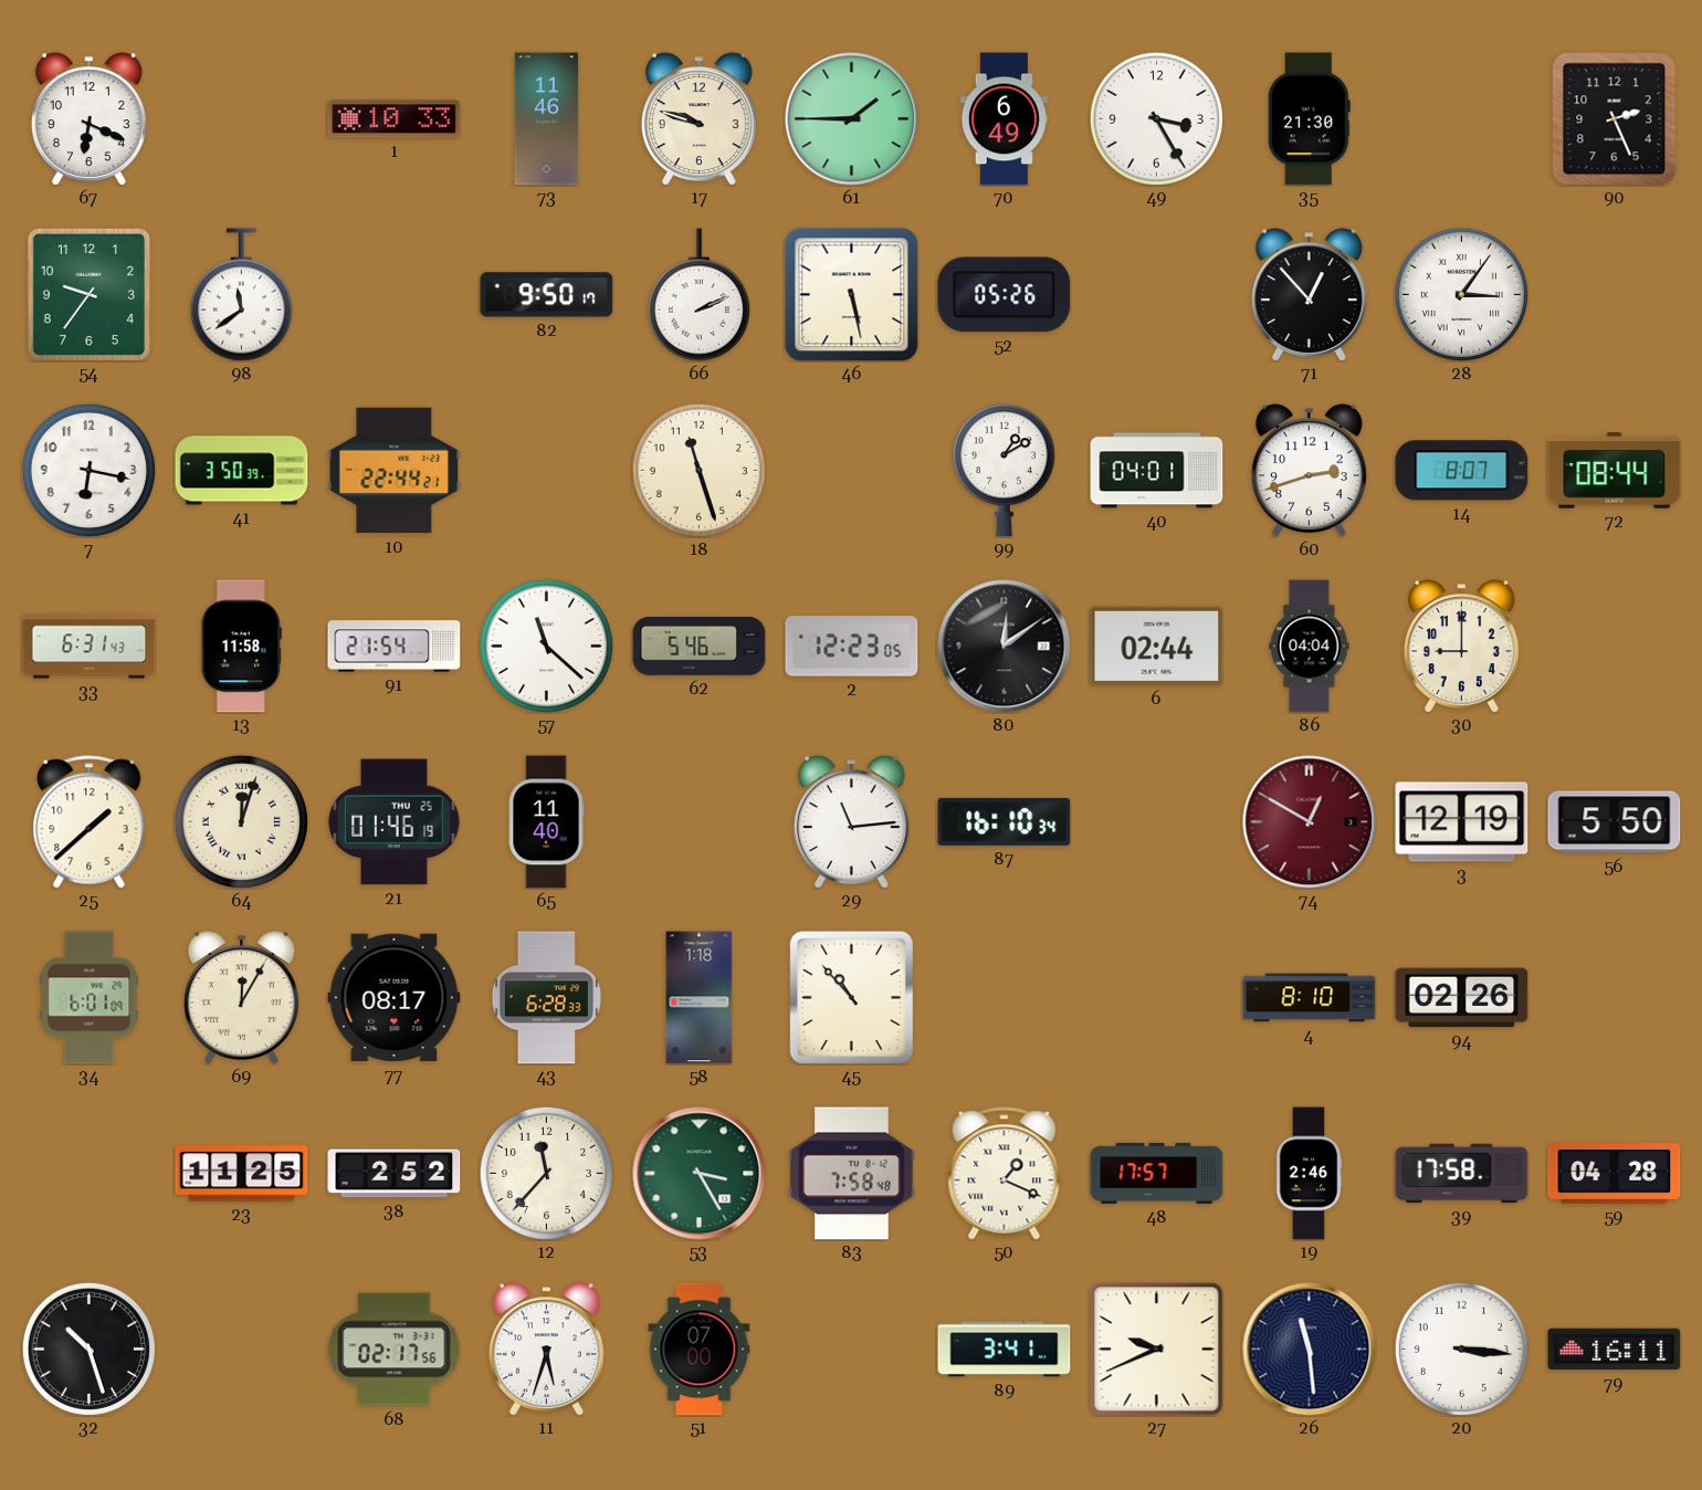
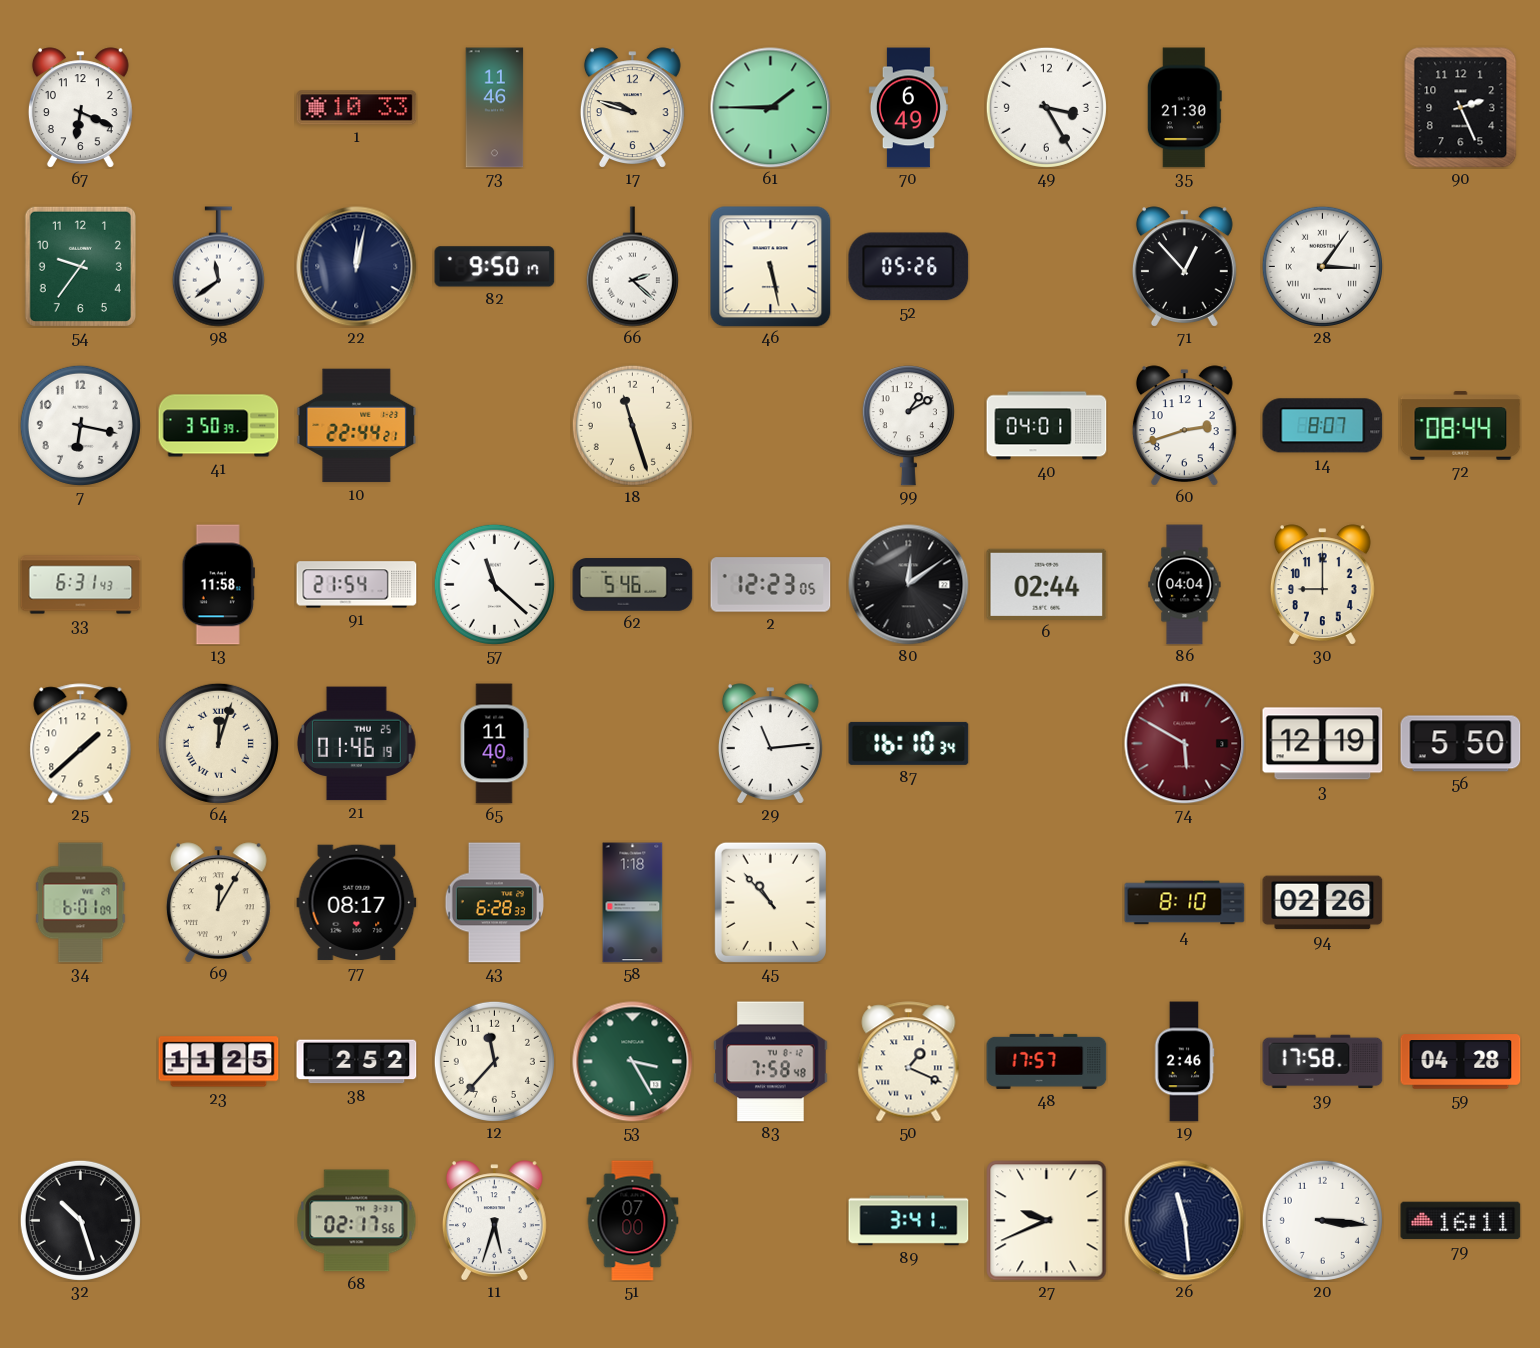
22: none -> 12:02 (357, 267)
66: 2:11 -> 2:22 (632, 267)
74: 12:50 -> 5:50 (1185, 744)
